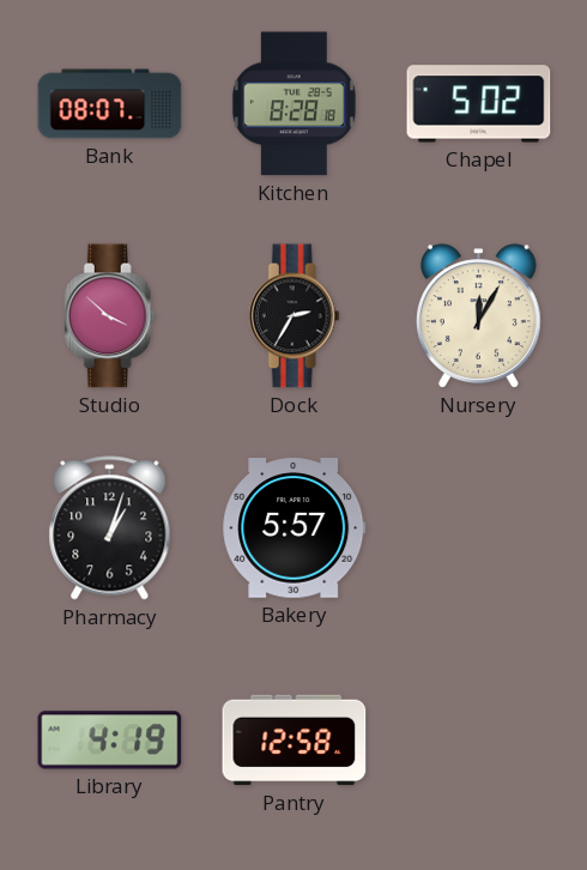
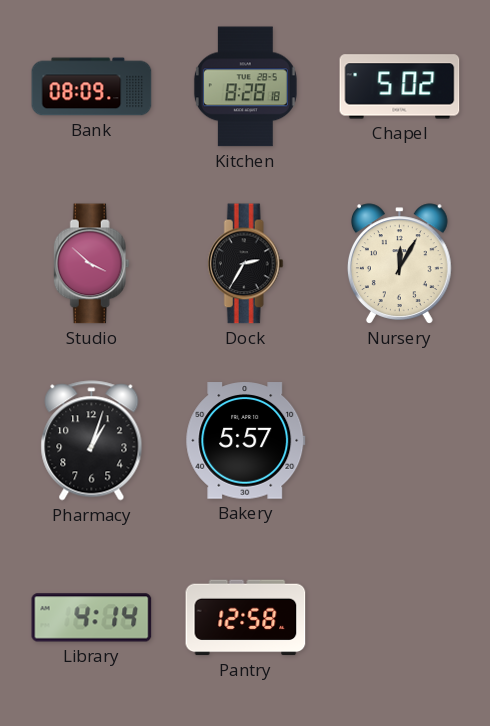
Bank: 08:07 -> 08:09 (92, 87)
Library: 4:19 -> 4:14 (92, 618)
